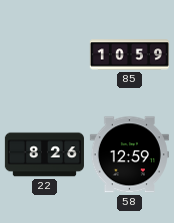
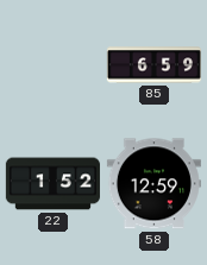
85: 10:59 -> 6:59 (153, 65)
22: 8:26 -> 1:52 (52, 184)
